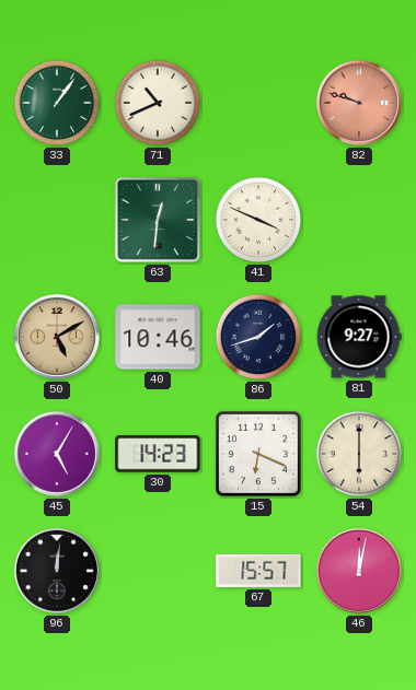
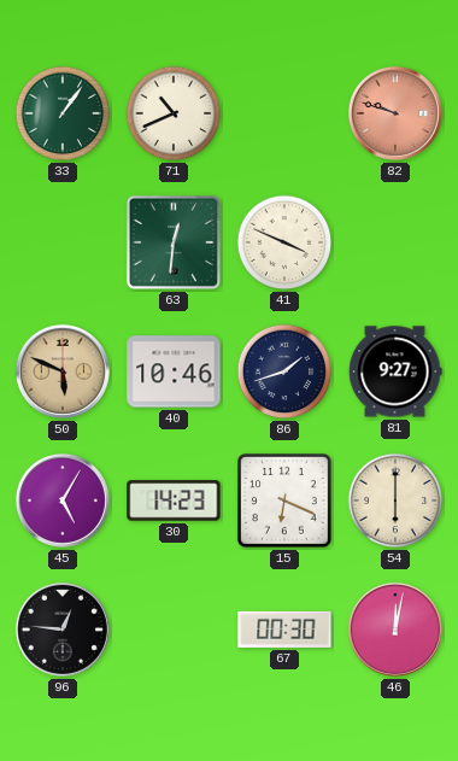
50: 5:10 -> 5:49 (63, 371)
96: 12:01 -> 12:46 (63, 630)
67: 15:57 -> 00:30 (284, 630)
